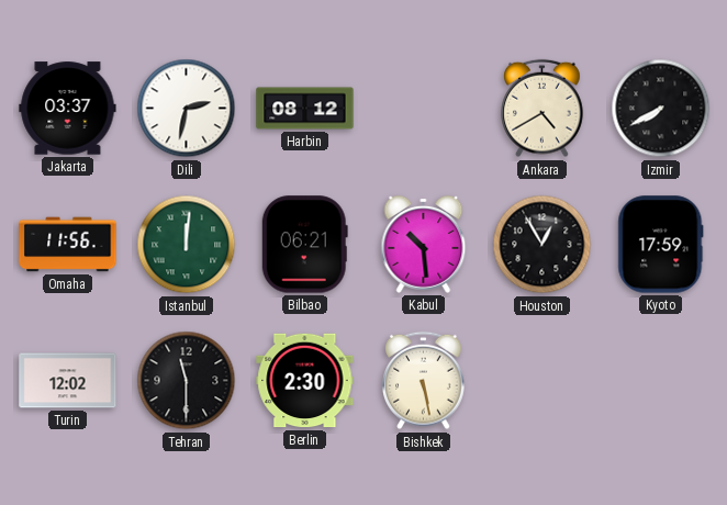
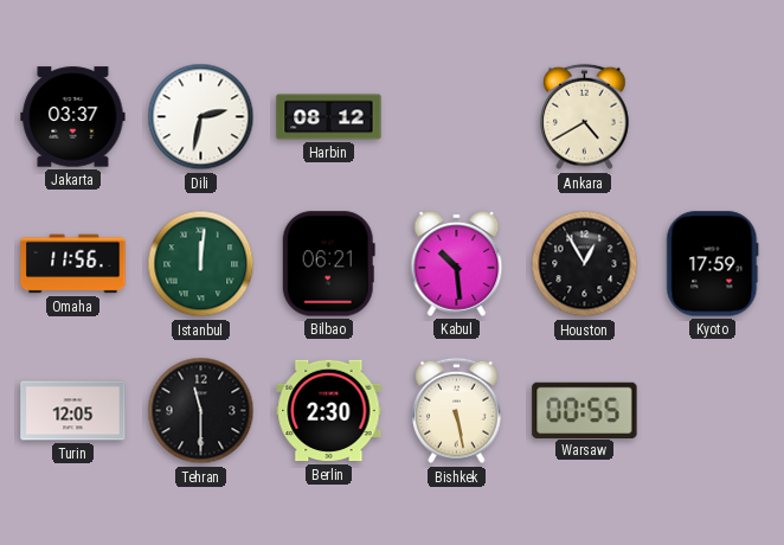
Izmir: 7:40 -> none (661, 109)
Turin: 12:02 -> 12:05 (73, 411)
Warsaw: none -> 00:55 (585, 410)
